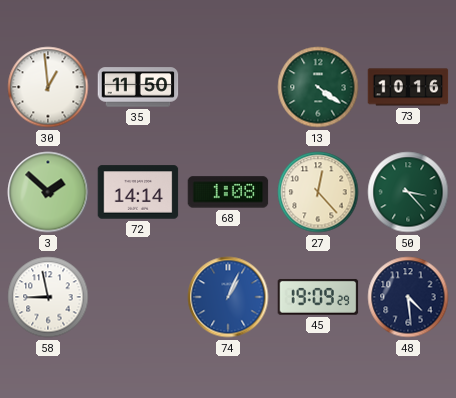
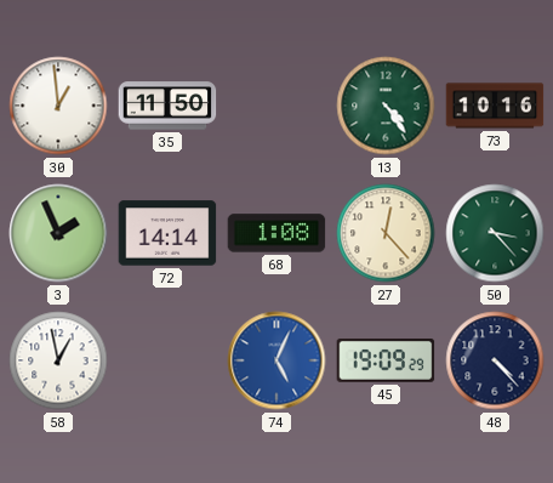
13: 4:21 -> 4:24 (386, 106)
3: 1:52 -> 1:56 (58, 233)
58: 8:58 -> 12:58 (58, 360)
74: 1:04 -> 5:04 (276, 360)
48: 4:29 -> 4:23 (495, 360)
